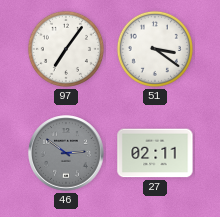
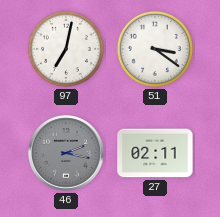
97: 7:06 -> 7:02 (66, 49)
46: 2:51 -> 2:17 (66, 153)
